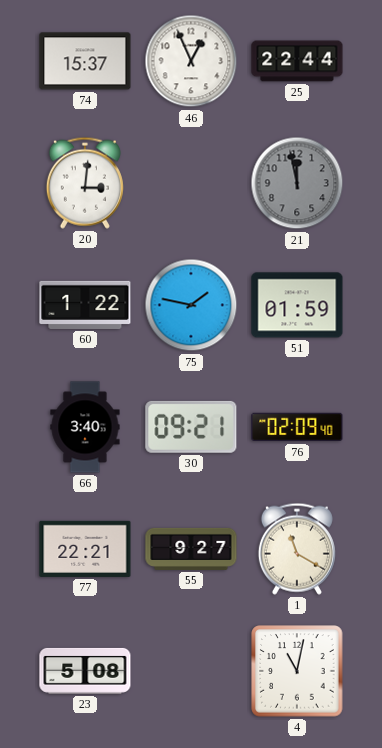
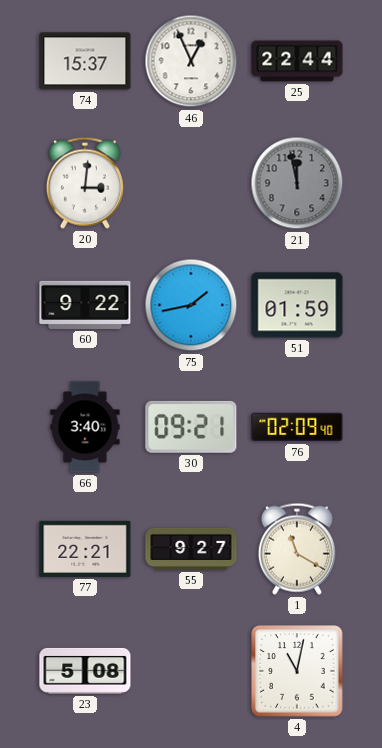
60: 1:22 -> 9:22 (85, 305)
75: 1:47 -> 1:43 (191, 305)
